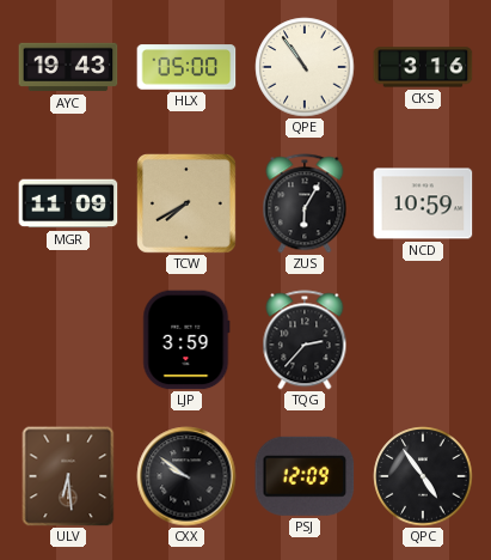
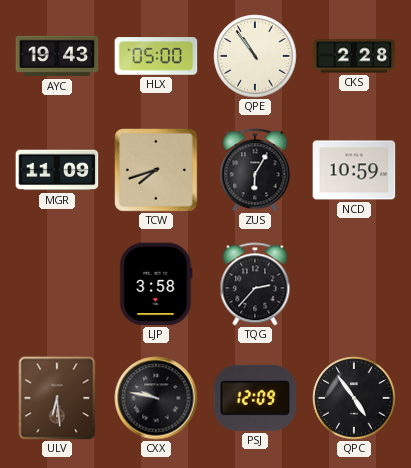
CKS: 3:16 -> 2:28 (354, 56)
TCW: 7:40 -> 7:42 (157, 171)
LJP: 3:59 -> 3:58 (156, 284)
CXX: 9:51 -> 9:47 (156, 398)
